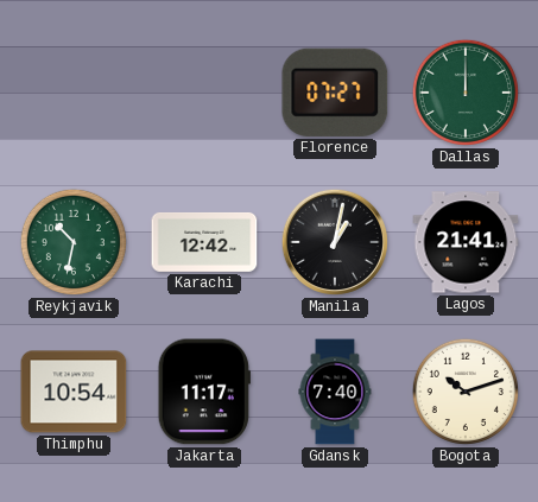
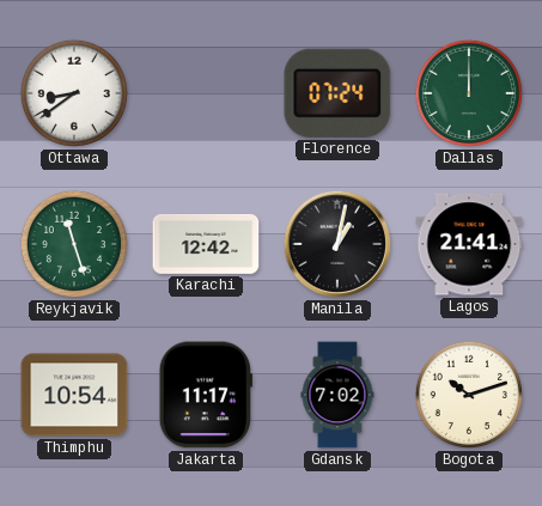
Ottawa: none -> 8:39 (74, 93)
Florence: 07:27 -> 07:24 (337, 93)
Reykjavik: 10:32 -> 11:27 (74, 244)
Gdansk: 7:40 -> 7:02 (337, 395)
